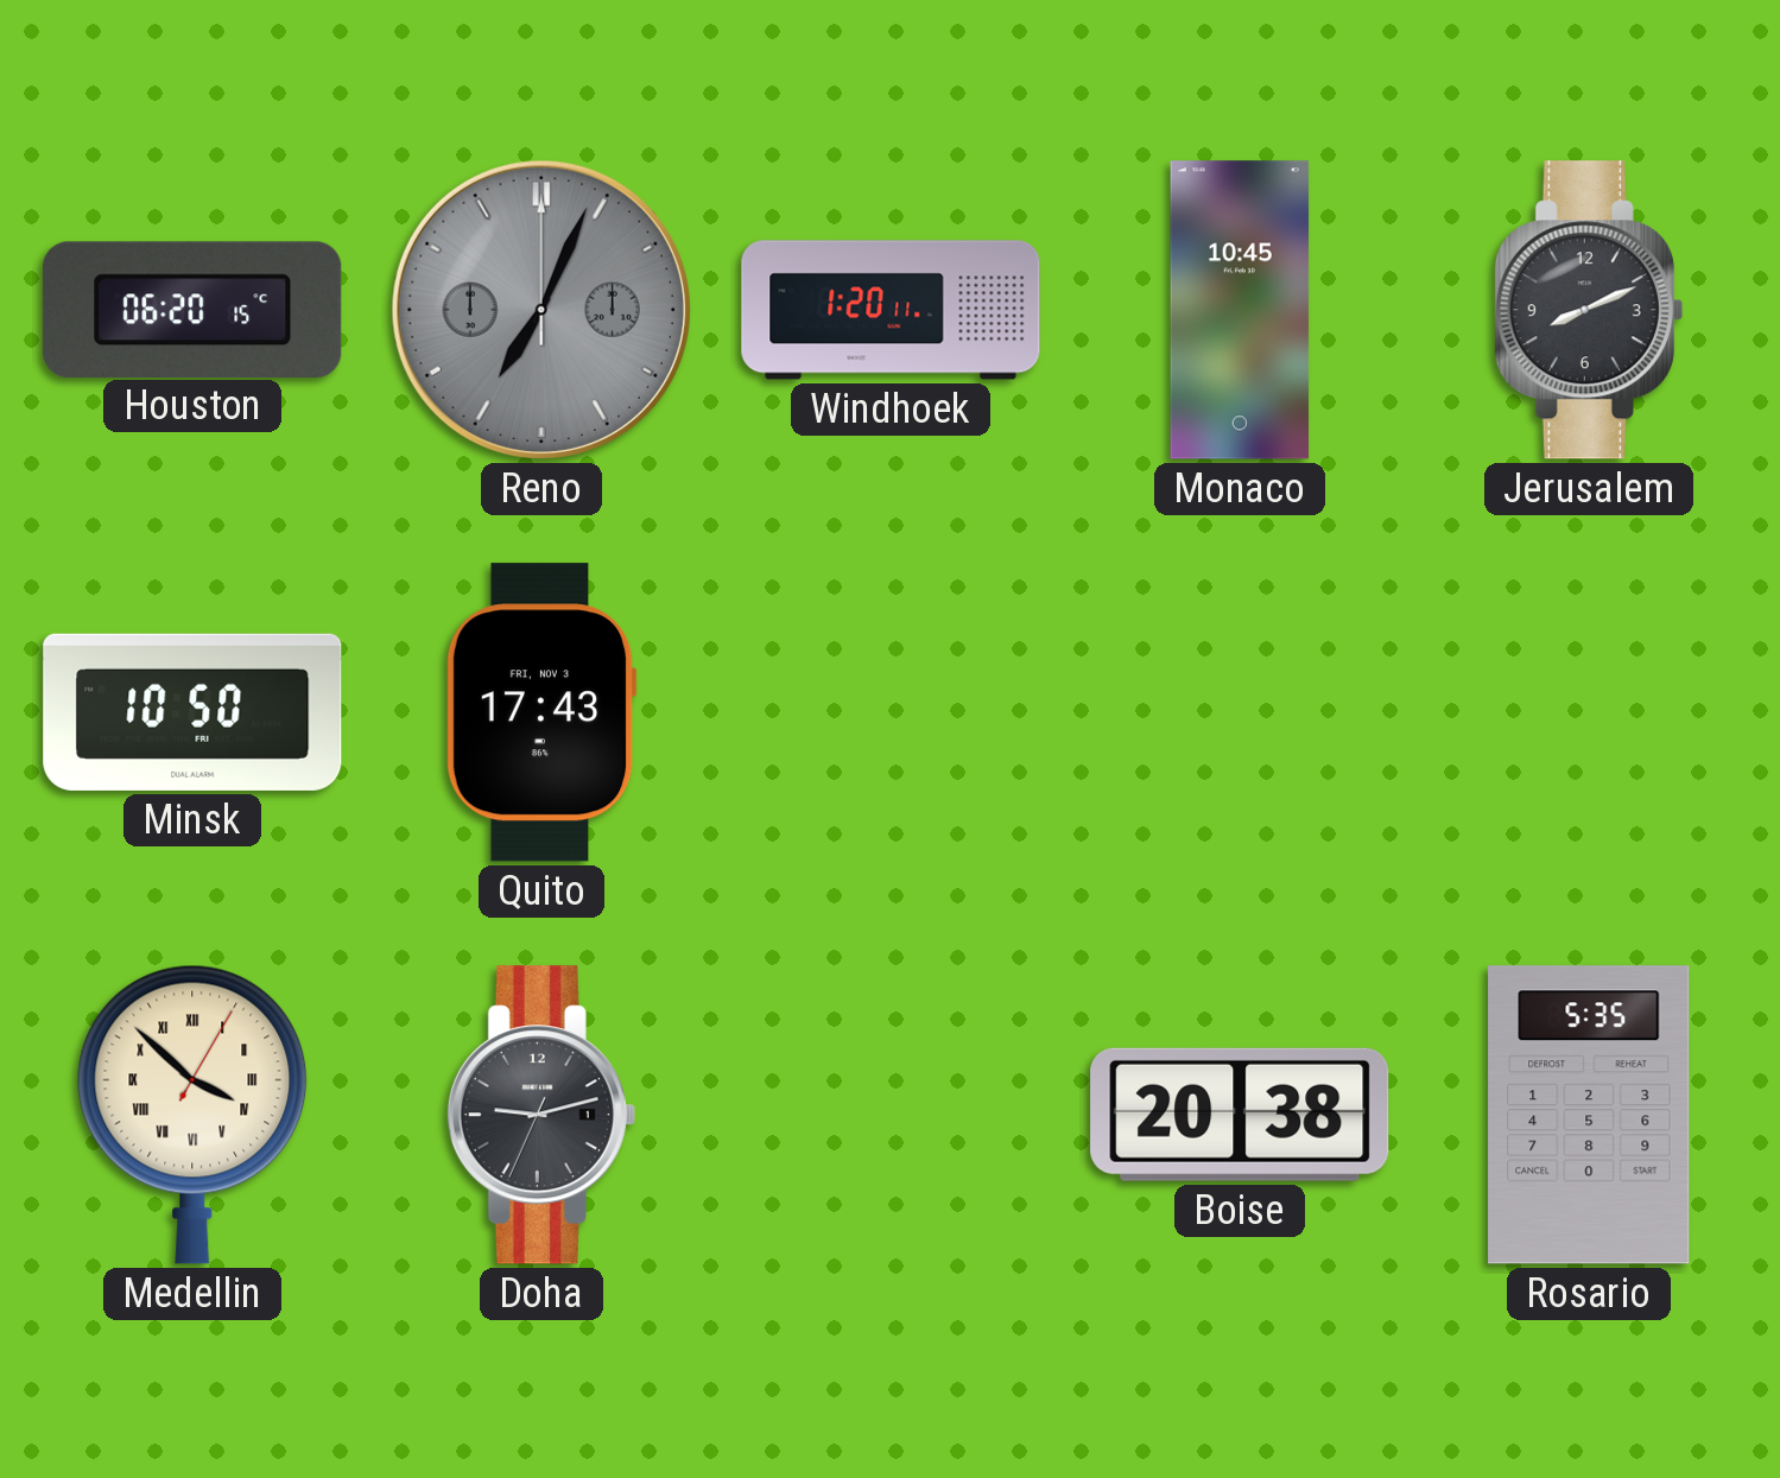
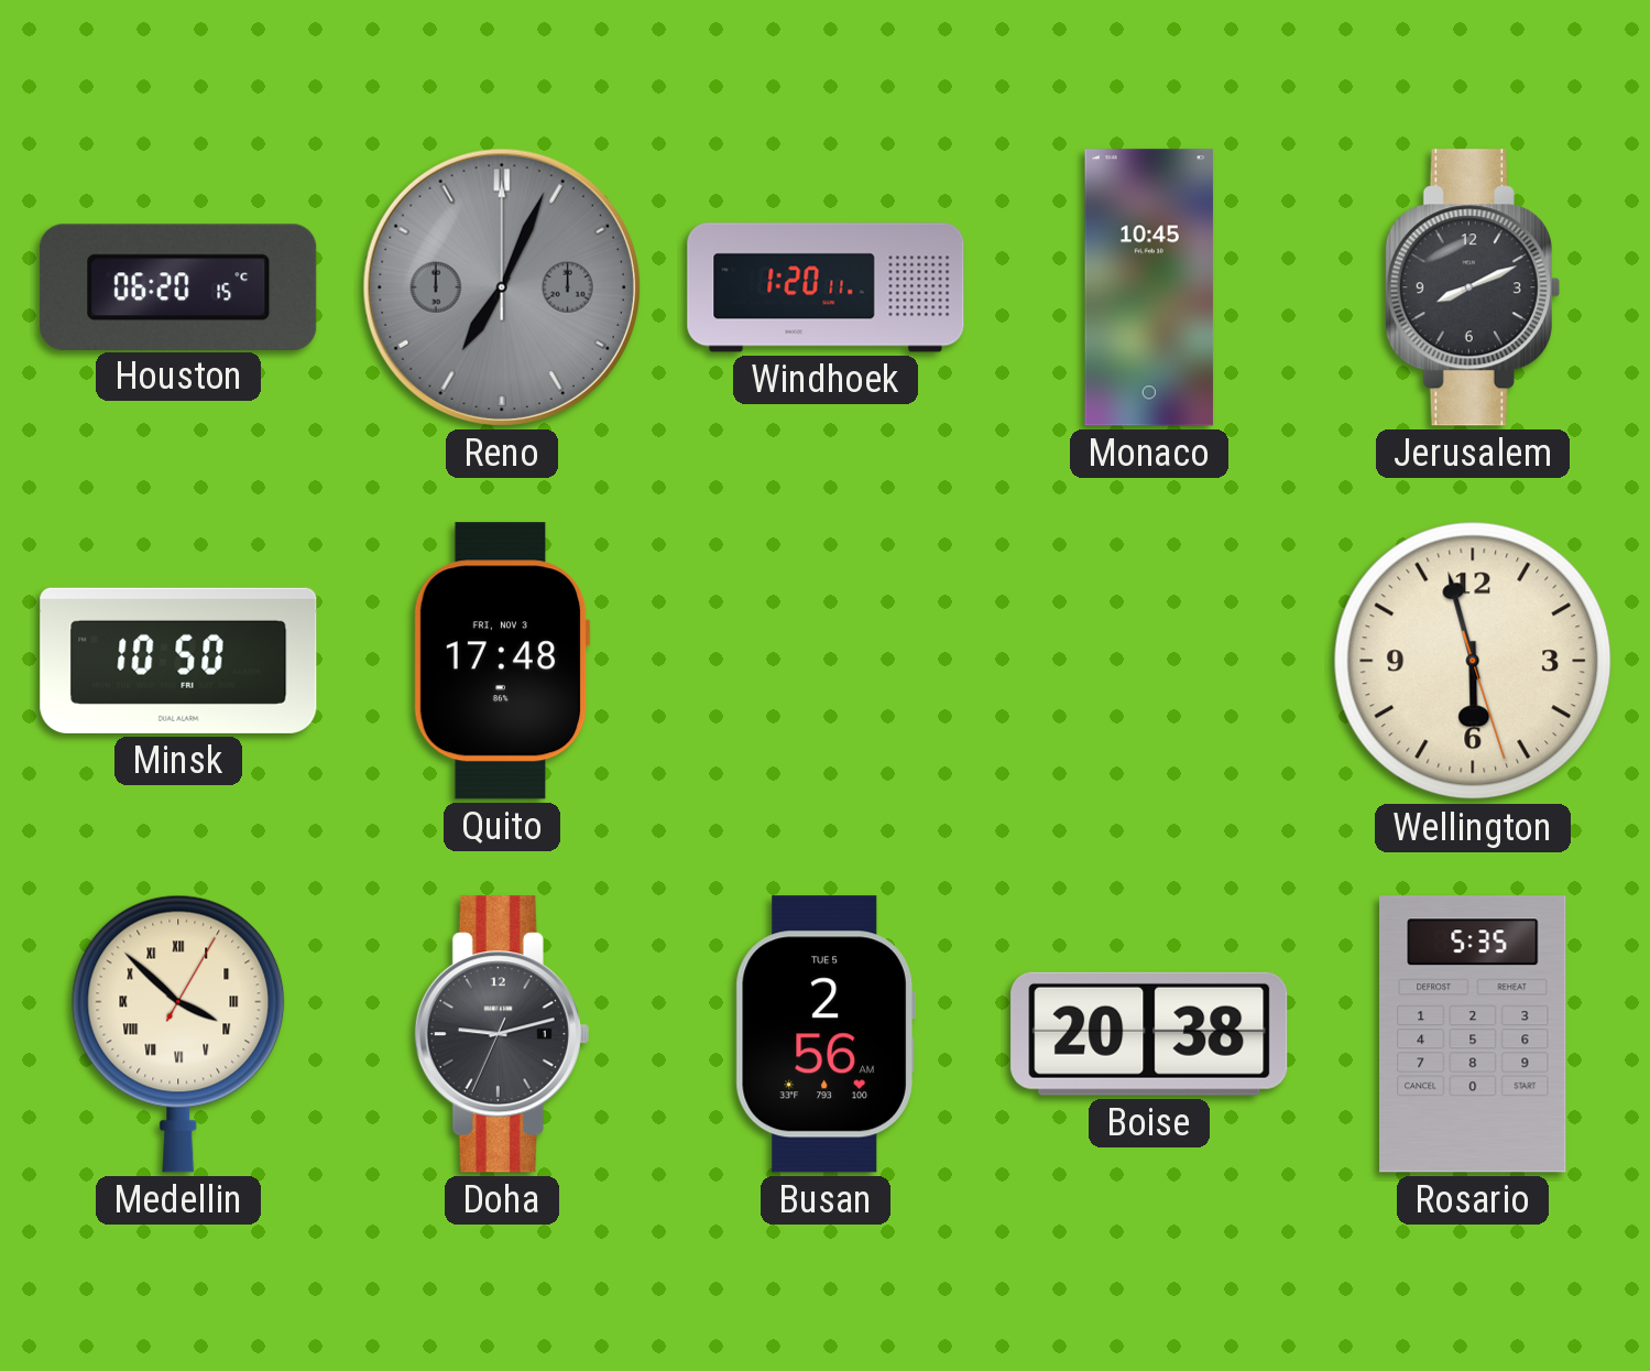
Quito: 17:43 -> 17:48 (502, 661)
Wellington: none -> 5:57 (1473, 661)
Busan: none -> 2:56 (826, 1034)
